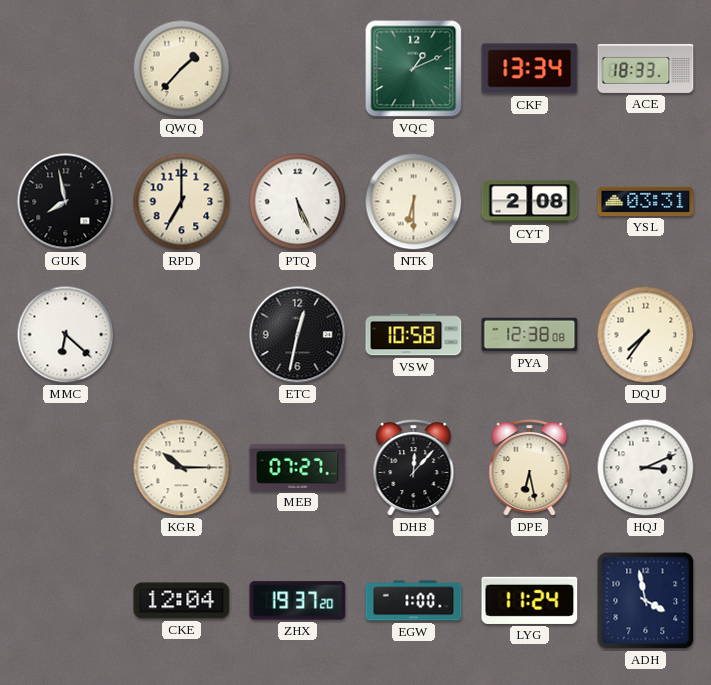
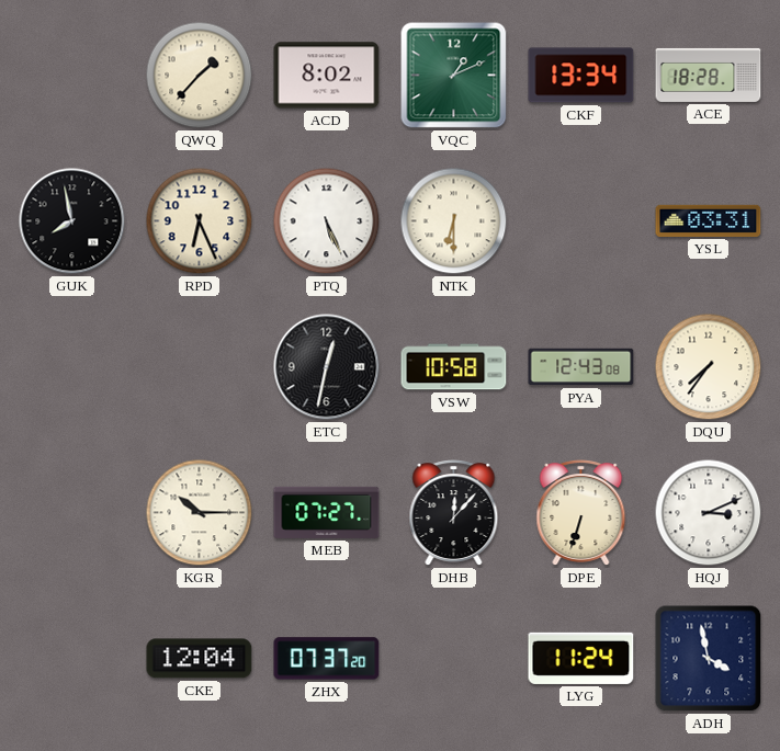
ACD: none -> 8:02 (327, 76)
ACE: 18:33 -> 18:28 (709, 75)
RPD: 7:00 -> 6:26 (200, 221)
CYT: 2:08 -> none (530, 202)
MMC: 6:22 -> none (66, 335)
PYA: 12:38 -> 12:43 (581, 367)
DPE: 6:28 -> 6:33 (581, 513)
ZHX: 19:37 -> 07:37 (327, 659)
EGW: 1:00 -> none (414, 601)
